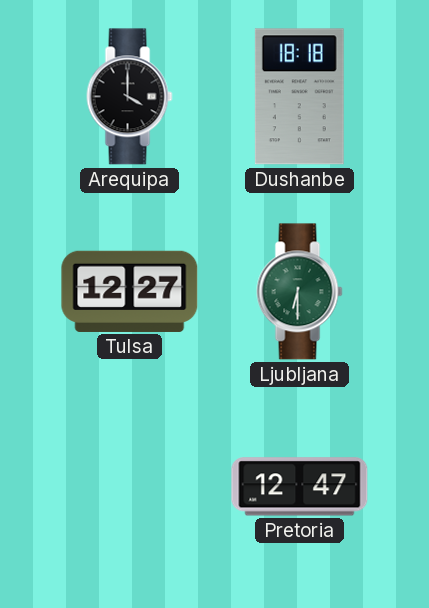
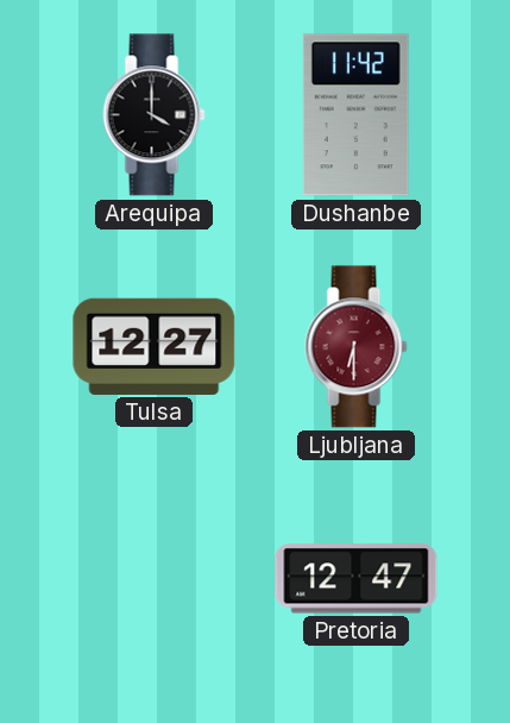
Dushanbe: 18:18 -> 11:42 (355, 115)
Ljubljana dial: green -> burgundy (357, 347)
